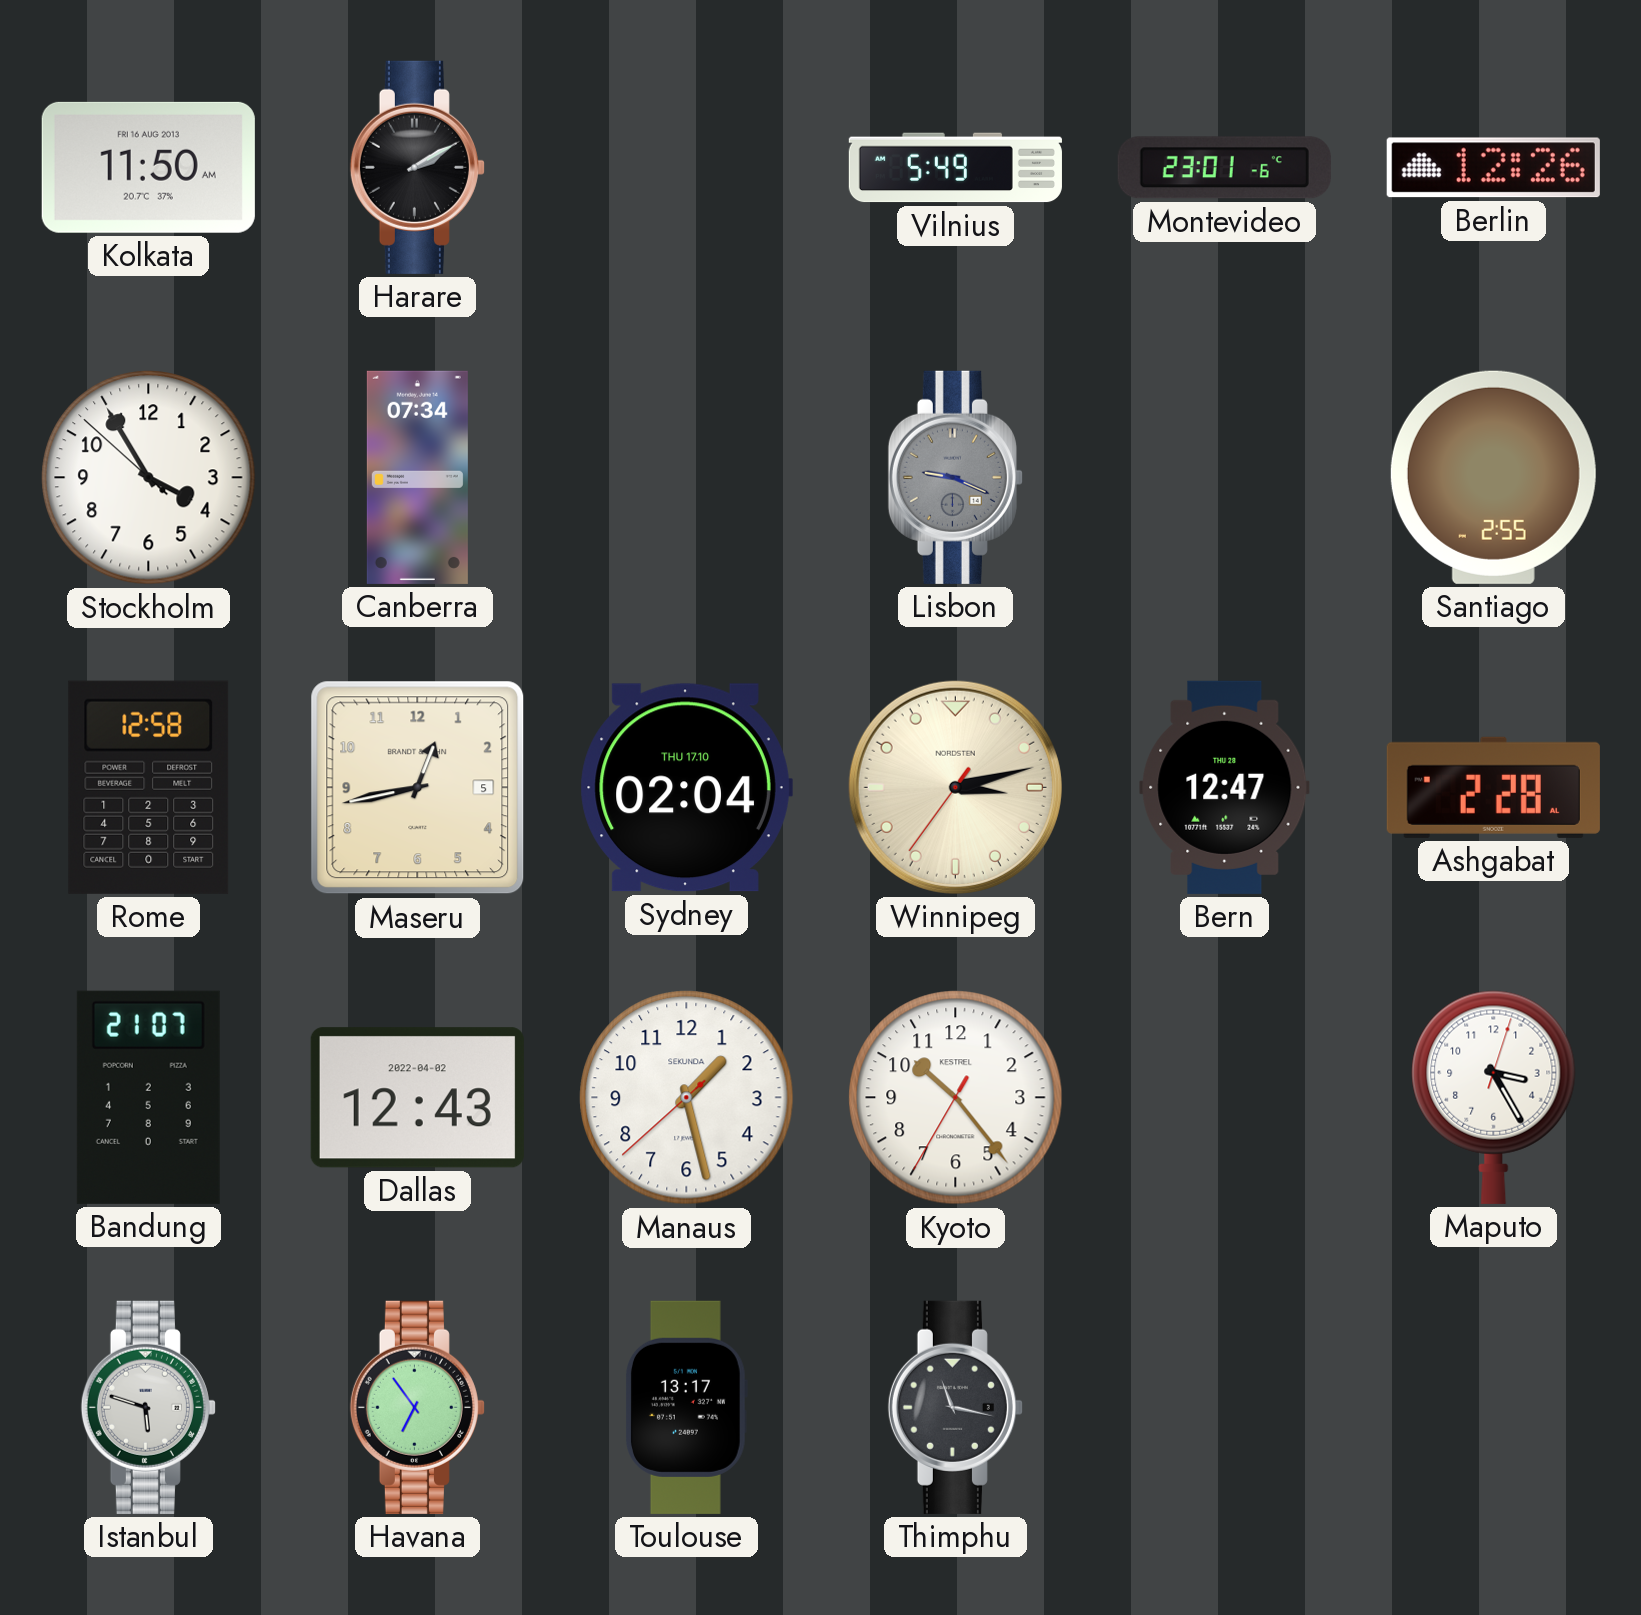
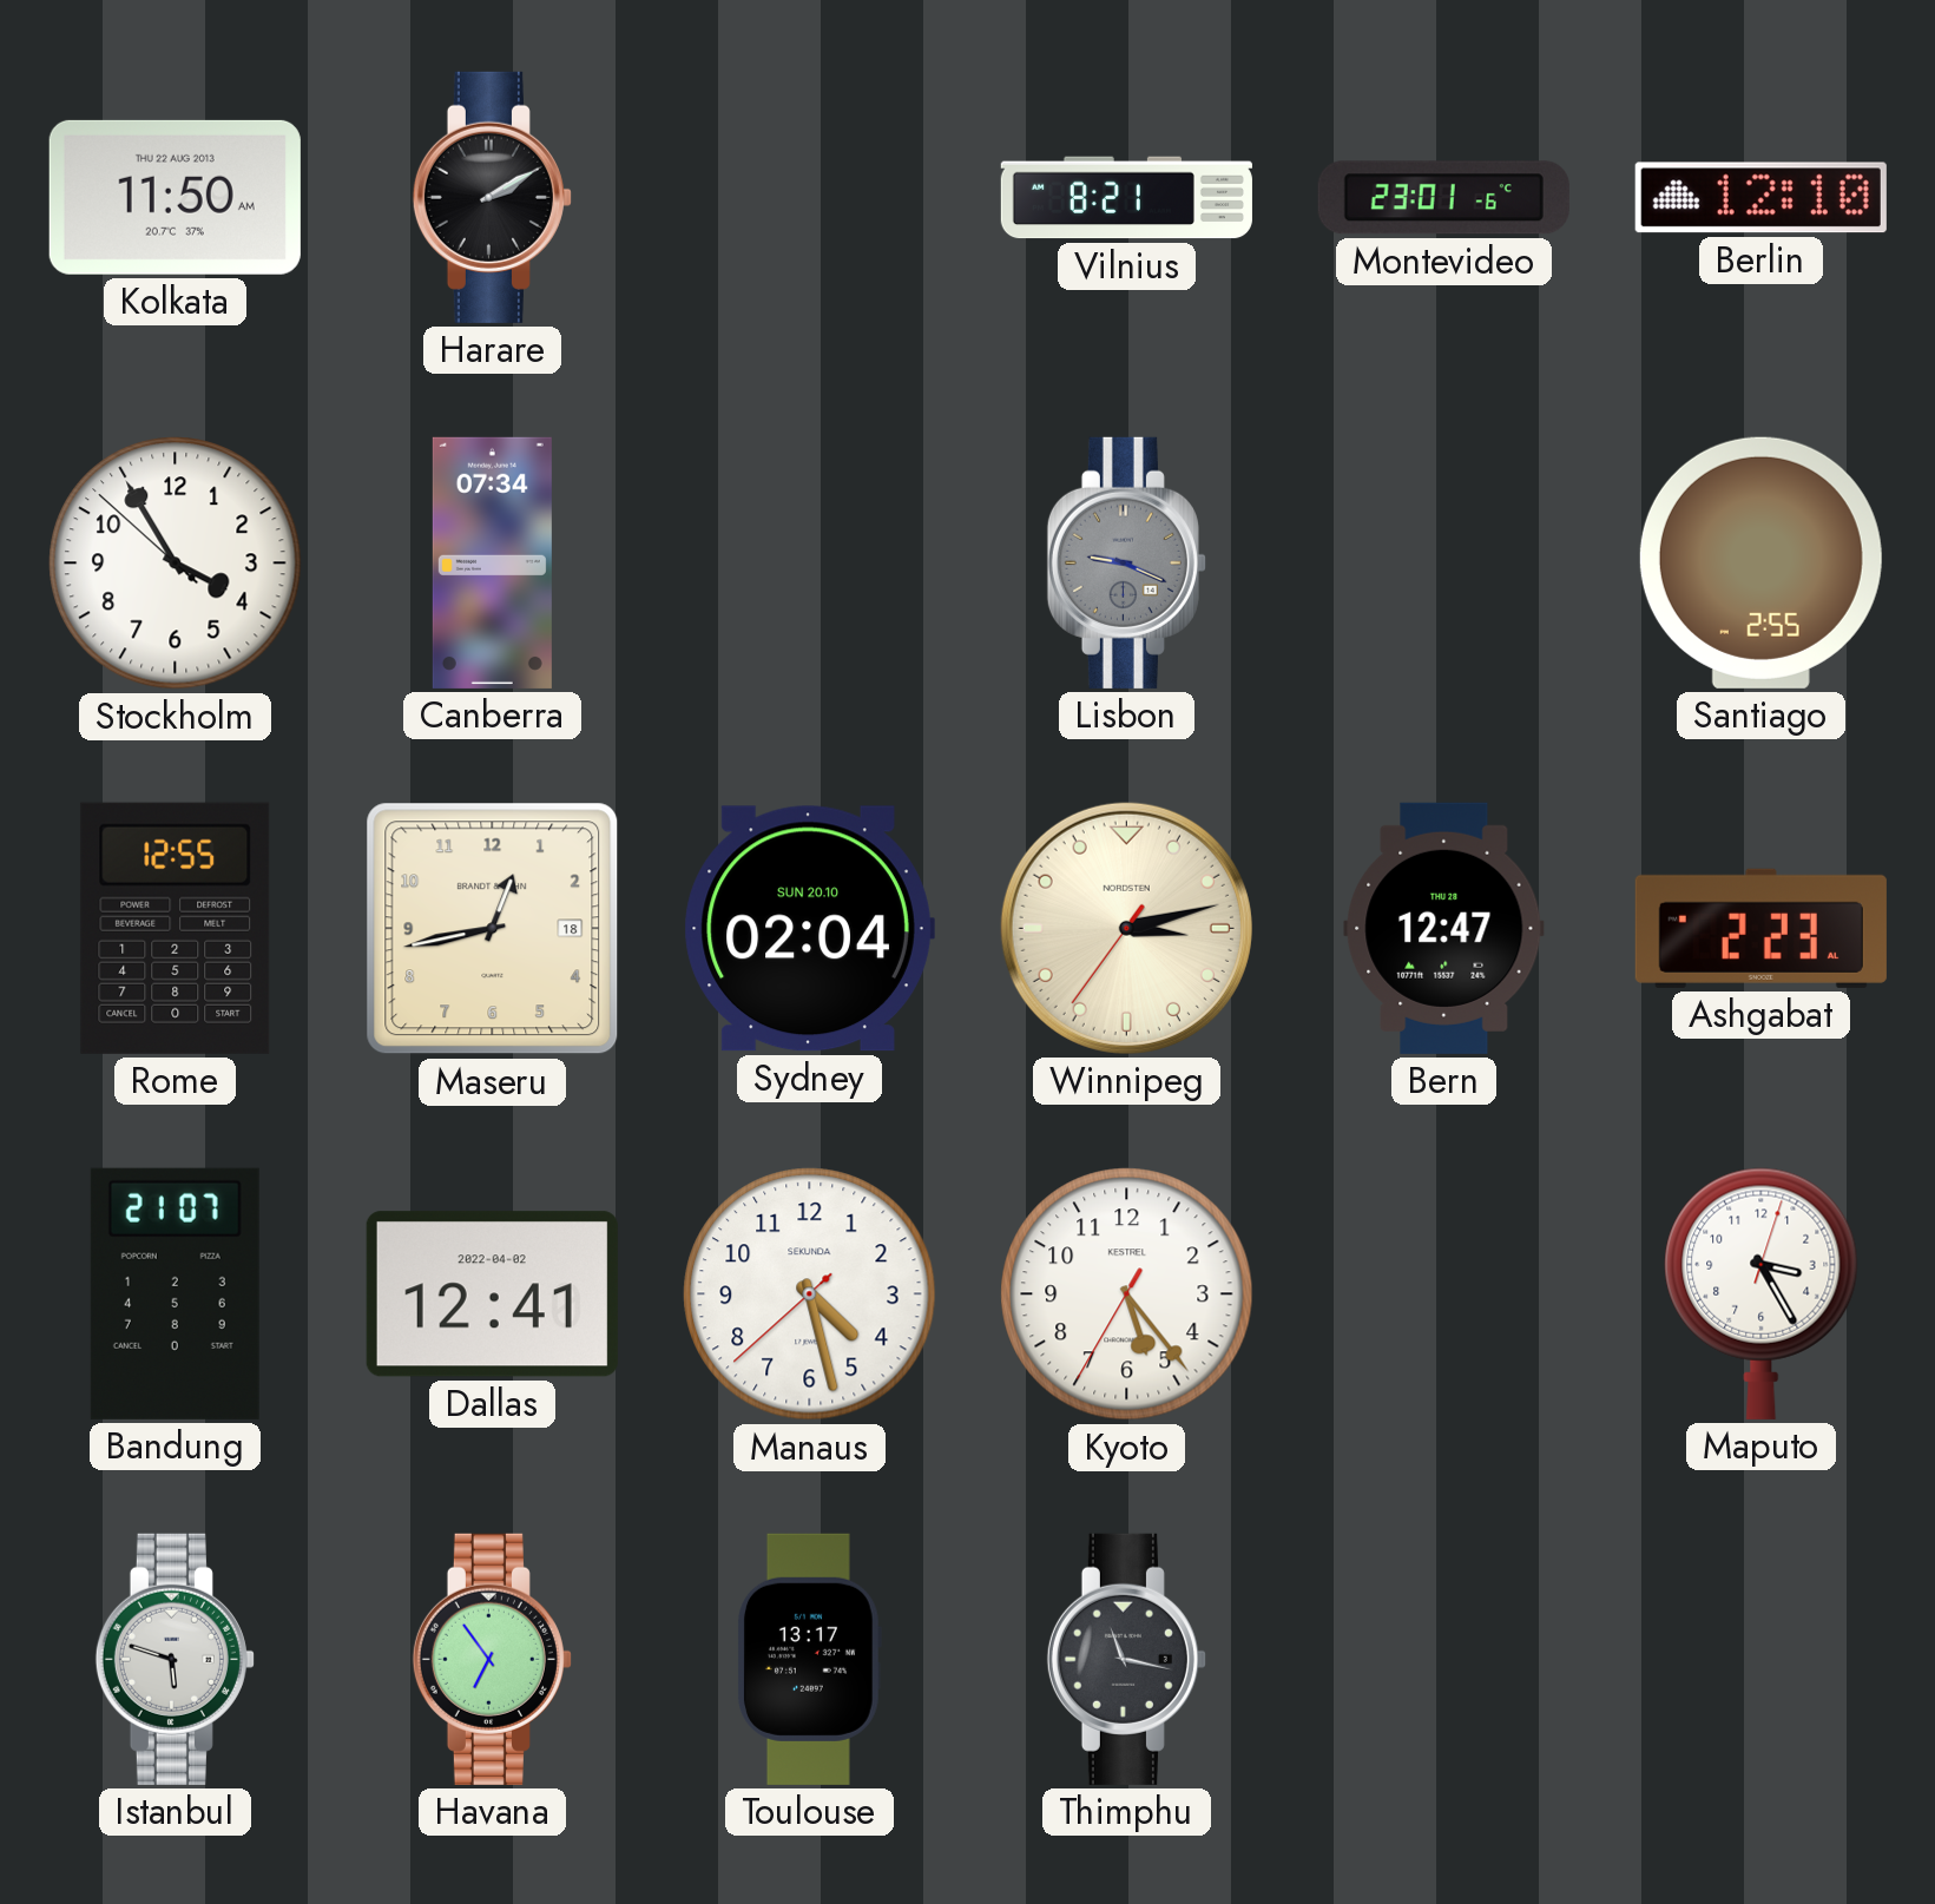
Kolkata date: FRI 16 AUG 2013 -> THU 22 AUG 2013 (175, 197)
Vilnius: 5:49 -> 8:21 (1126, 198)
Berlin: 12:26 -> 12:10 (1760, 198)
Rome: 12:58 -> 12:55 (176, 928)
Maseru date: 5 -> 18 (493, 929)
Sydney date: THU 17.10 -> SUN 20.10 (809, 929)
Ashgabat: 2:28 -> 2:23 (1760, 928)
Dallas: 12:43 -> 12:41 (492, 1294)
Manaus: 1:27 -> 4:27 (810, 1294)
Kyoto: 10:23 -> 5:23 (1127, 1294)
